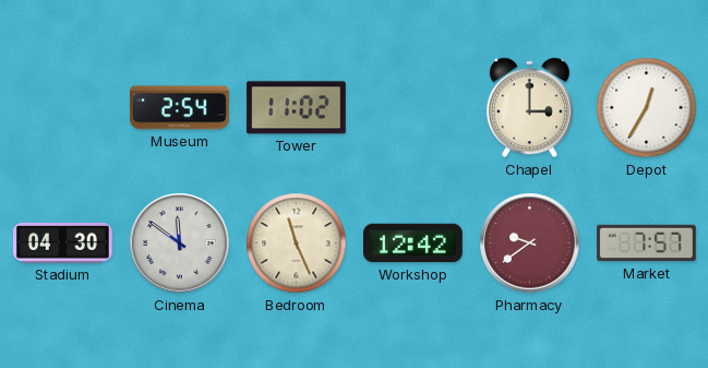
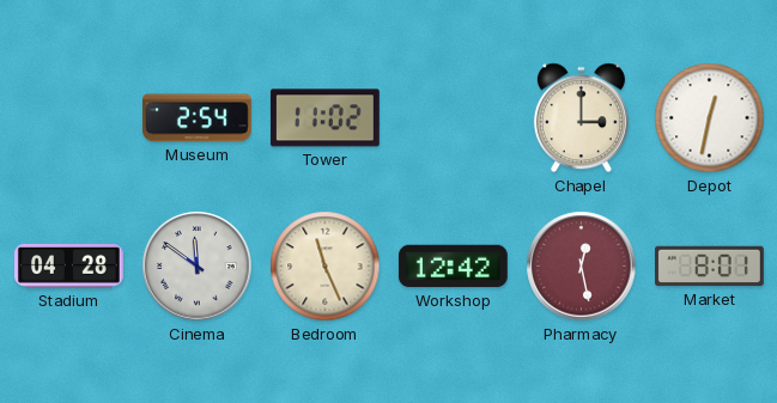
Depot: 12:35 -> 12:32 (710, 118)
Stadium: 04:30 -> 04:28 (69, 267)
Pharmacy: 9:39 -> 12:28 (582, 267)
Market: 7:57 -> 8:01 (710, 267)
